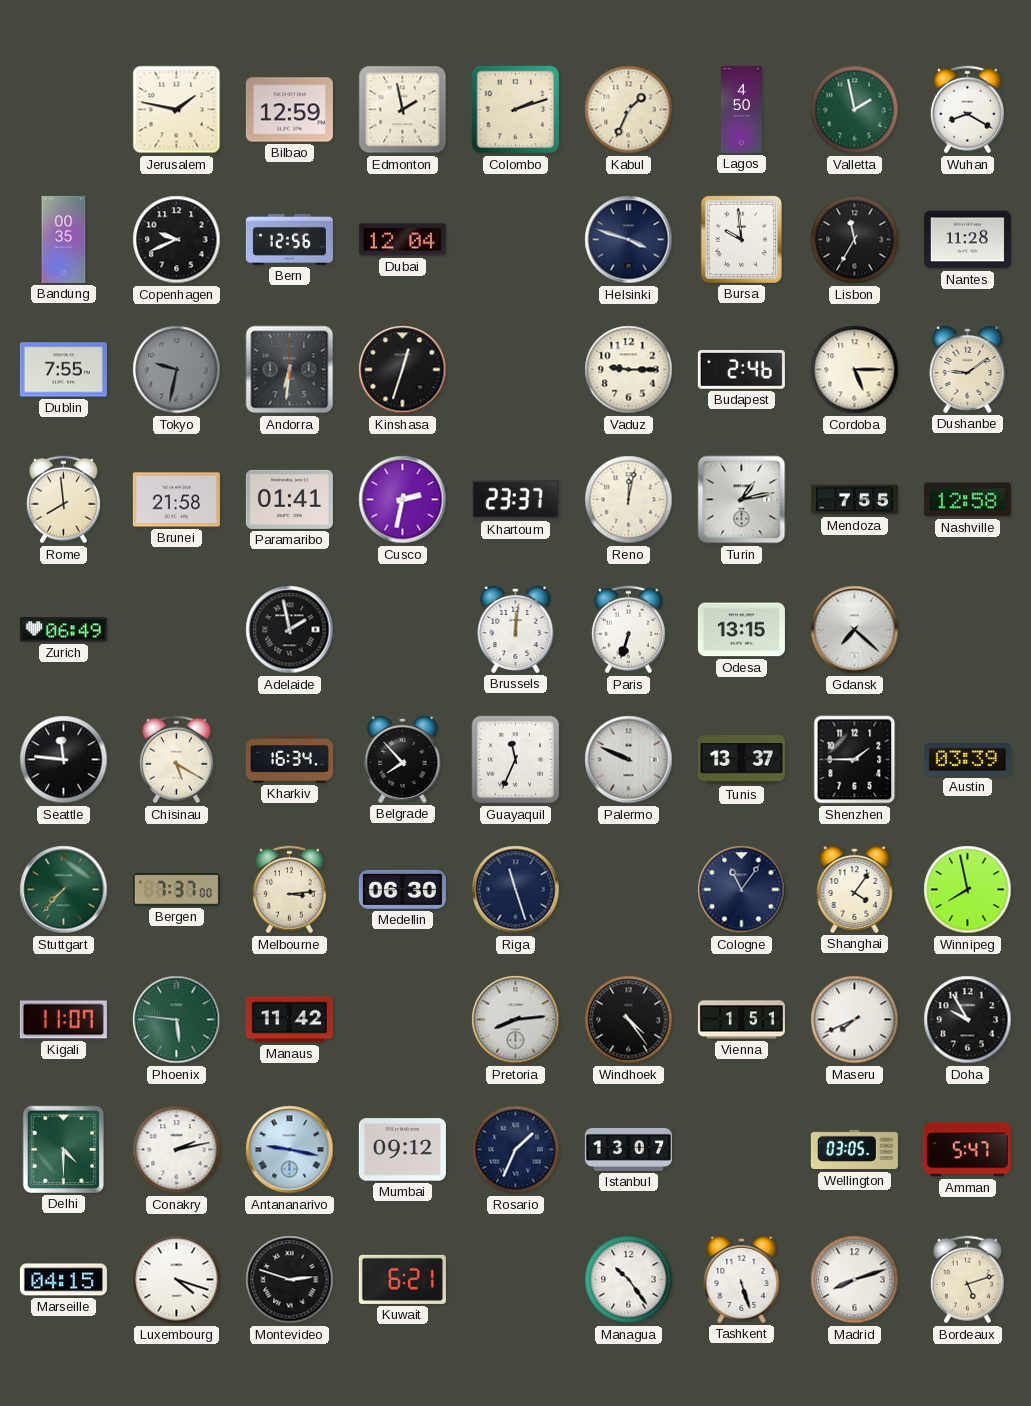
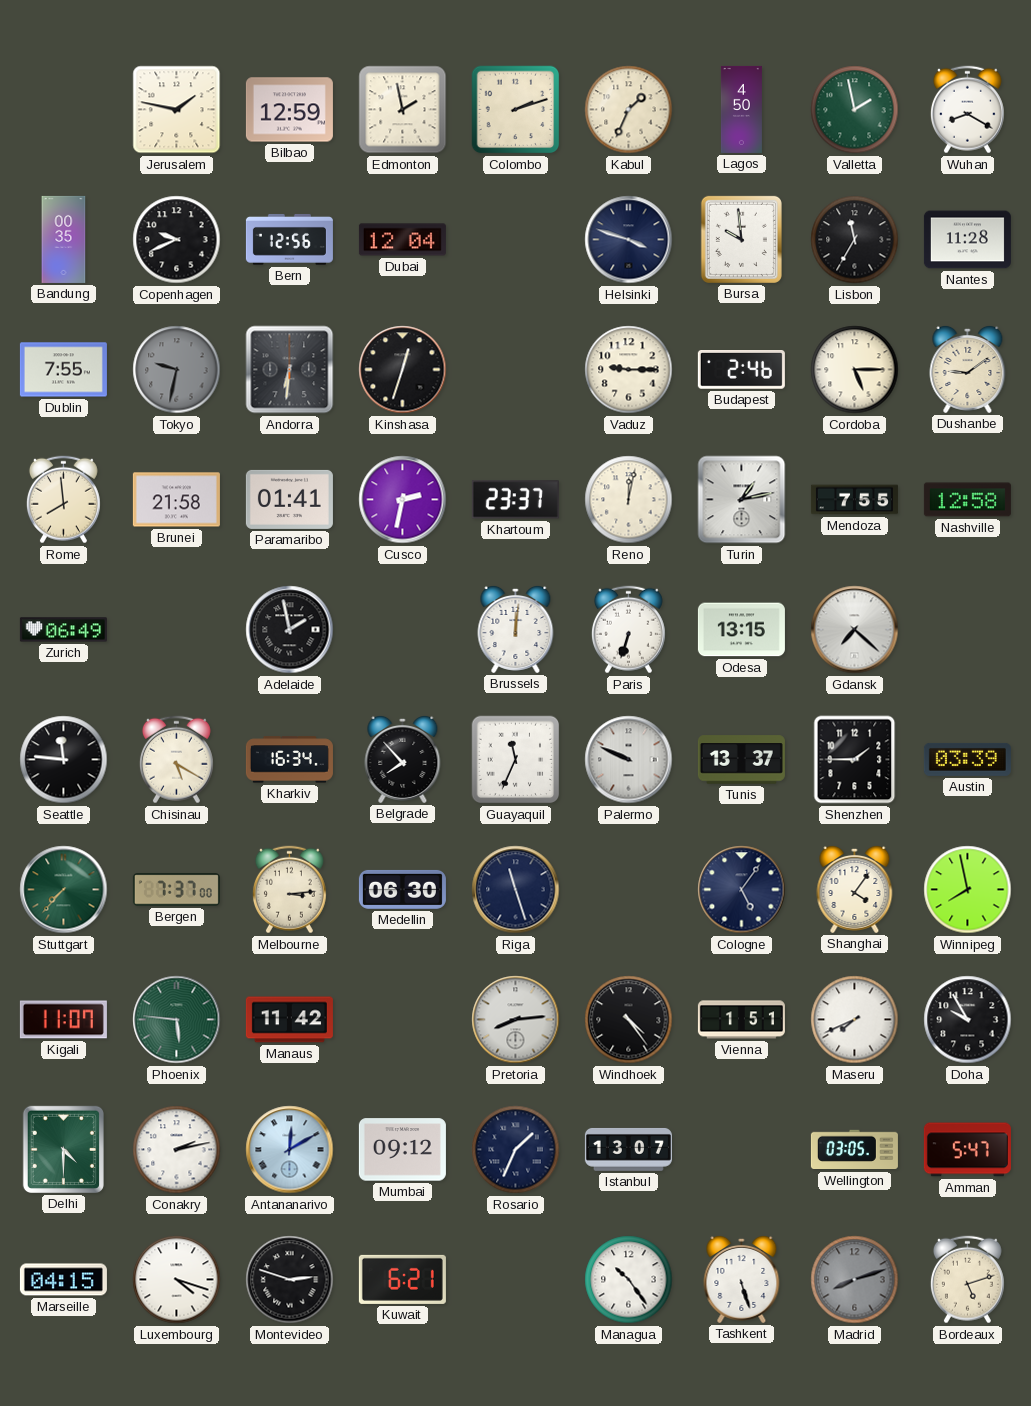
Cologne: 11:06 -> 5:06 (742, 890)
Antananarivo: 9:17 -> 12:10 (290, 1150)
Madrid dial: white -> grey (855, 1280)
